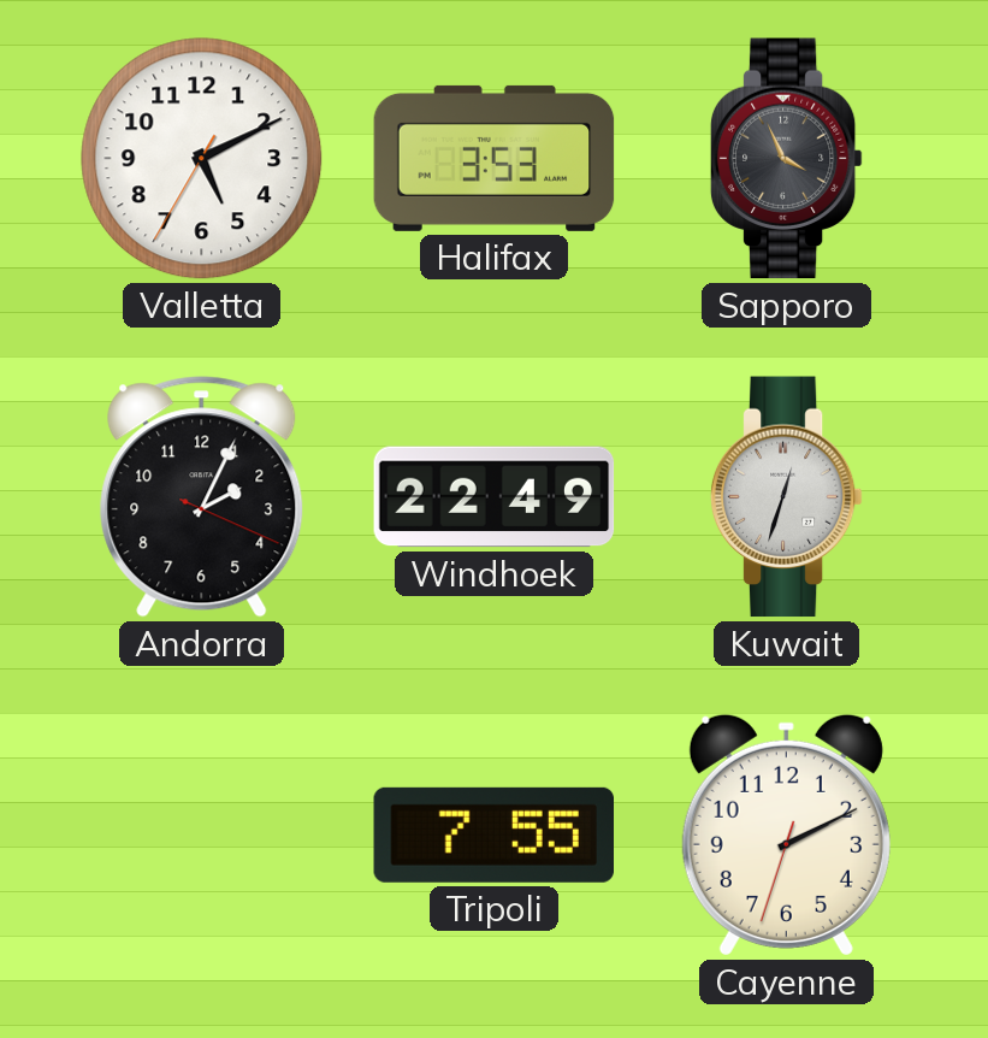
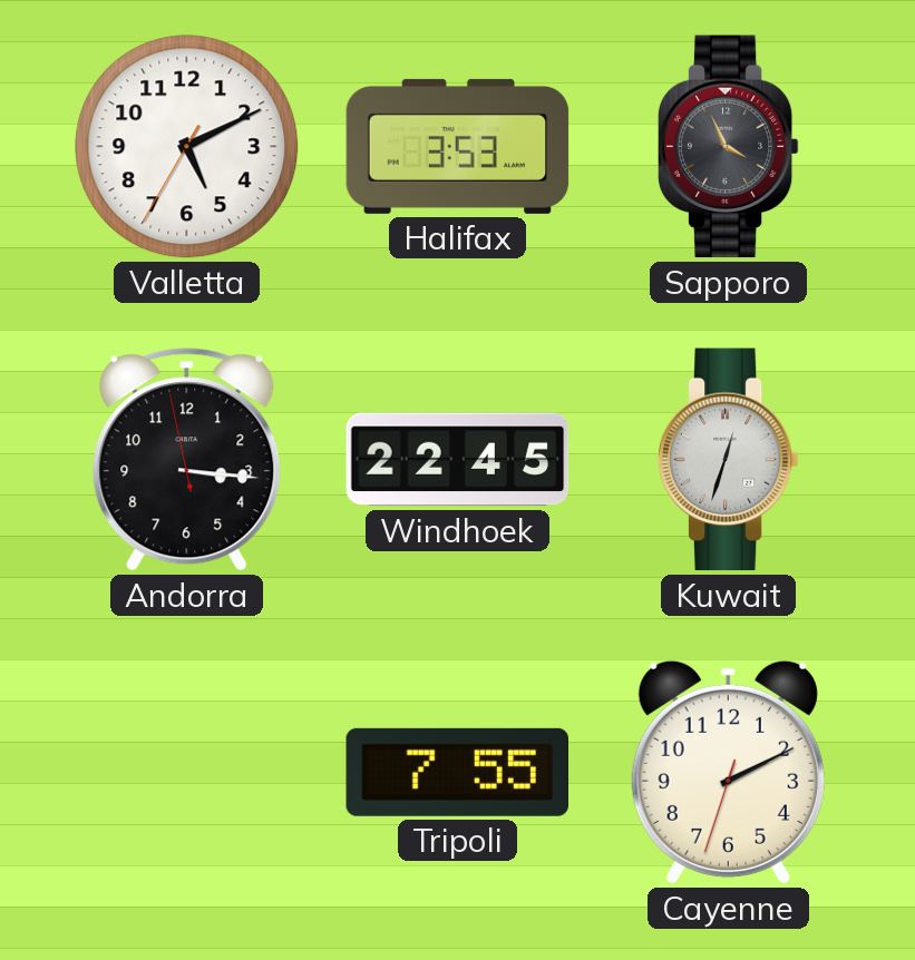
Andorra: 2:04 -> 3:15 (187, 460)
Windhoek: 22:49 -> 22:45 (458, 460)
